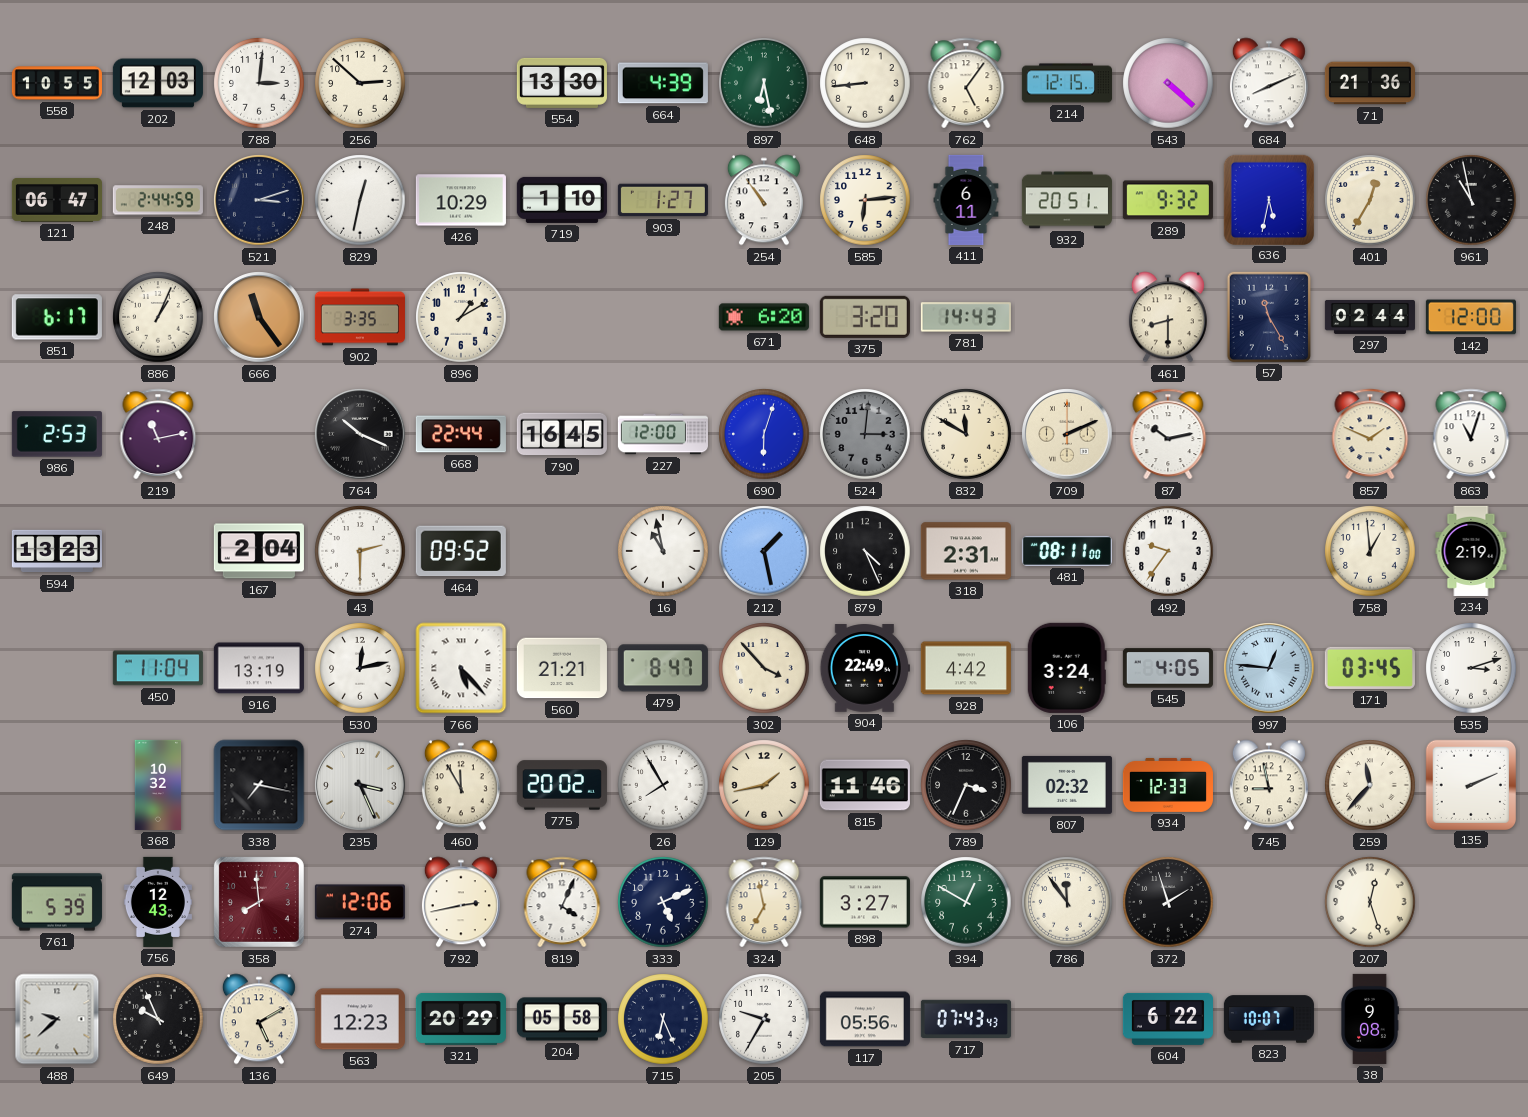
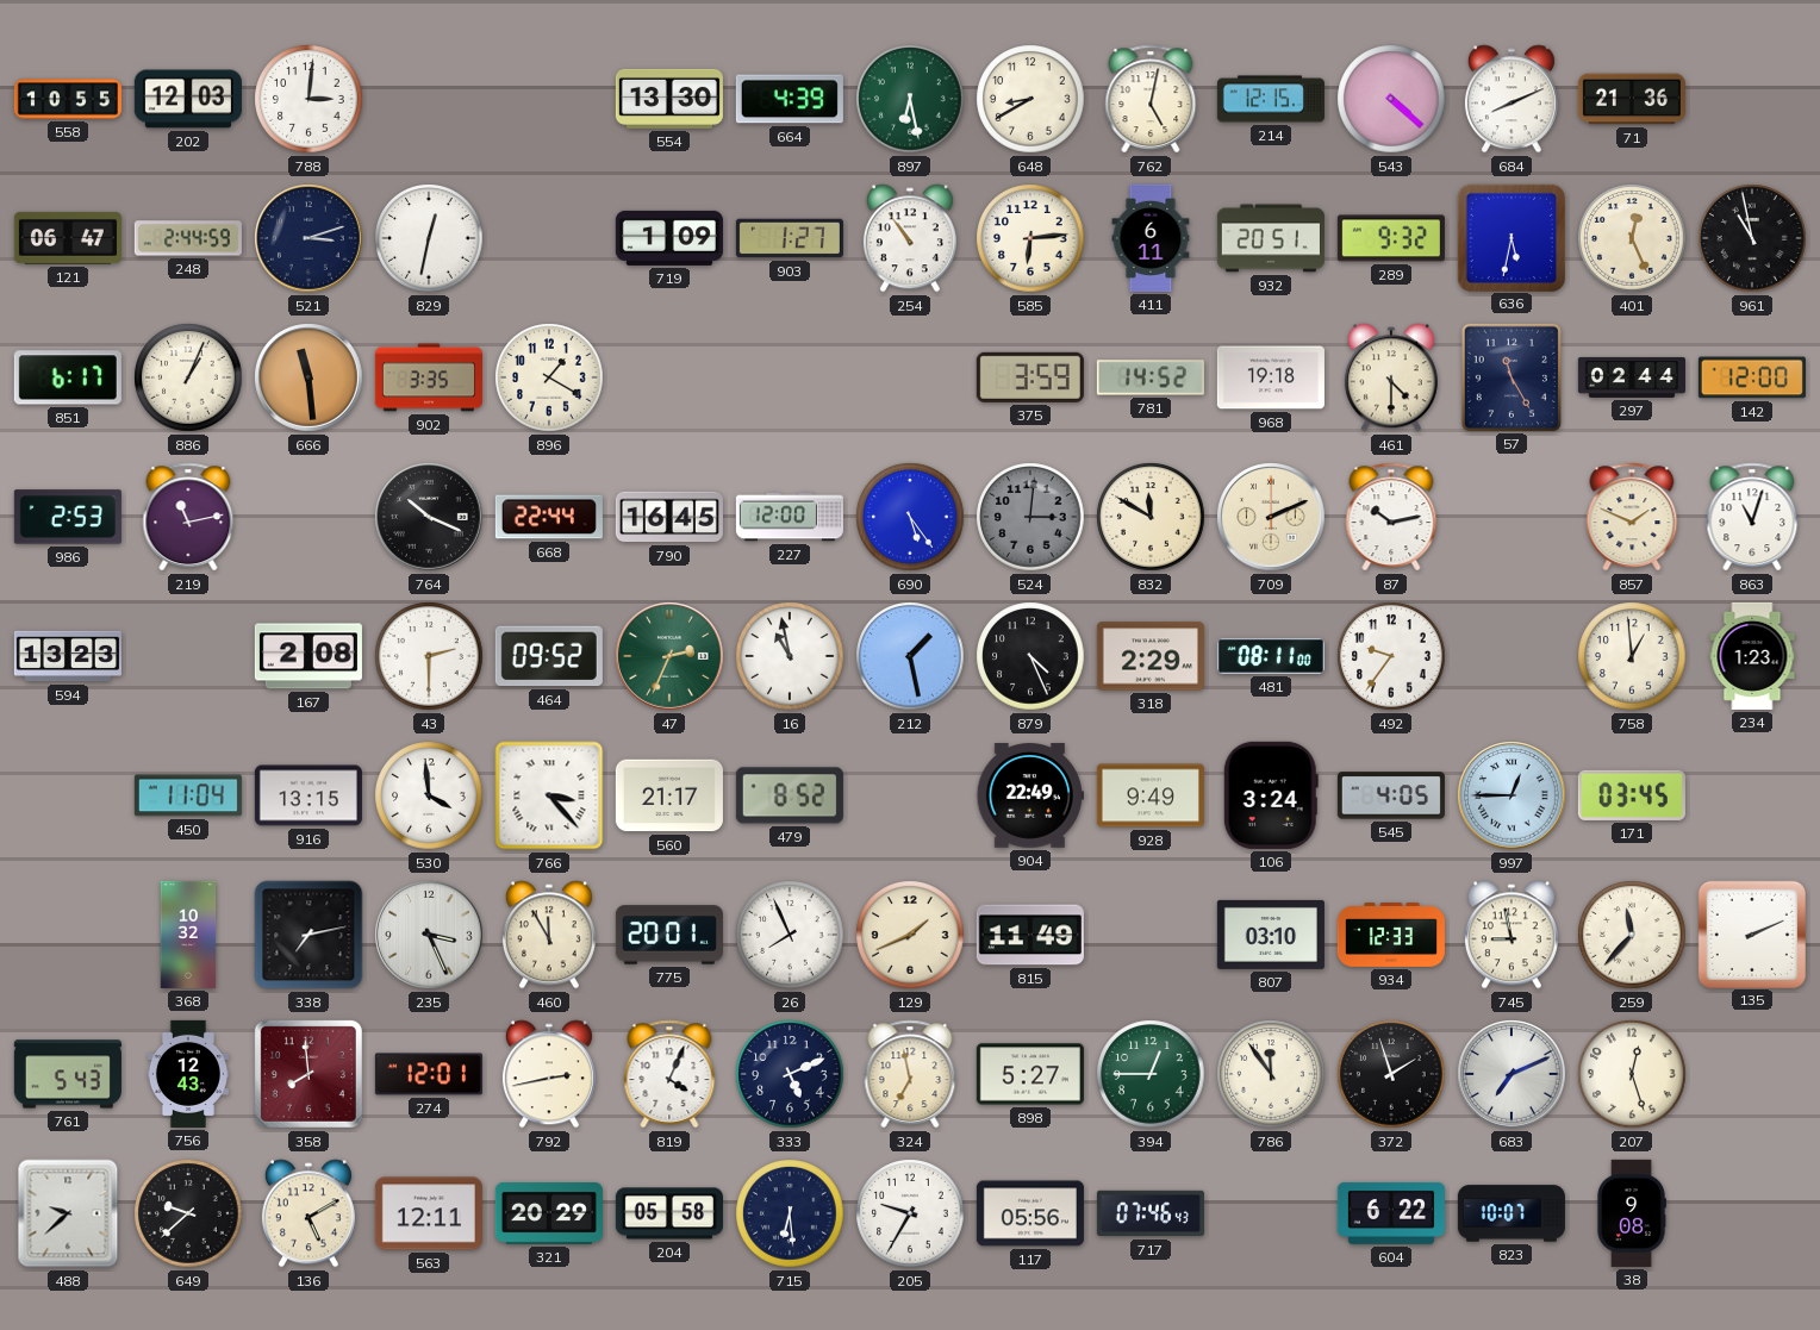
256: 2:52 -> none (360, 83)
648: 8:44 -> 8:40 (1030, 99)
762: 5:06 -> 5:02 (1151, 99)
426: 10:29 -> none (461, 200)
719: 1:10 -> 1:09 (669, 238)
401: 12:35 -> 12:26 (1632, 238)
666: 11:24 -> 11:29 (308, 377)
896: 1:10 -> 1:20 (549, 377)
671: 6:20 -> none (764, 317)
375: 3:20 -> 3:59 (1030, 377)
781: 14:43 -> 14:52 (1151, 377)
968: none -> 19:18 (1271, 377)
461: 8:30 -> 4:30 (1391, 377)
690: 6:03 -> 5:24 (910, 517)
167: 2:04 -> 2:08 (308, 656)
47: none -> 2:34 (669, 656)
318: 2:31 -> 2:29 (1151, 656)
234: 2:19 -> 1:23 (1752, 656)
916: 13:19 -> 13:15 (308, 795)
530: 12:13 -> 3:59 (429, 795)
766: 5:23 -> 3:23 (549, 795)
560: 21:21 -> 21:17 (669, 795)
479: 8:47 -> 8:52 (790, 795)
302: 3:53 -> none (764, 668)
928: 4:42 -> 9:49 (1151, 795)
997: 12:46 -> 12:45 (1512, 795)
535: 3:12 -> none (1471, 668)
338: 7:17 -> 7:13 (308, 935)
775: 20:02 -> 20:01 (669, 935)
26: 7:55 -> 7:56 (790, 935)
129: 1:43 -> 1:41 (910, 935)
815: 11:46 -> 11:49 (1030, 935)
789: 3:34 -> none (966, 785)
807: 02:32 -> 03:10 (1271, 935)
761: 5:39 -> 5:43 (68, 1074)
274: 12:06 -> 12:01 (429, 1074)
898: 3:27 -> 5:27 (1030, 1074)
394: 12:50 -> 12:45 (1151, 1074)
683: none -> 7:11 (1512, 1074)
649: 9:56 -> 9:38 (188, 1213)
563: 12:23 -> 12:11 (429, 1213)
715: 6:26 -> 6:29 (790, 1213)
717: 07:43 -> 07:46 (1151, 1213)
